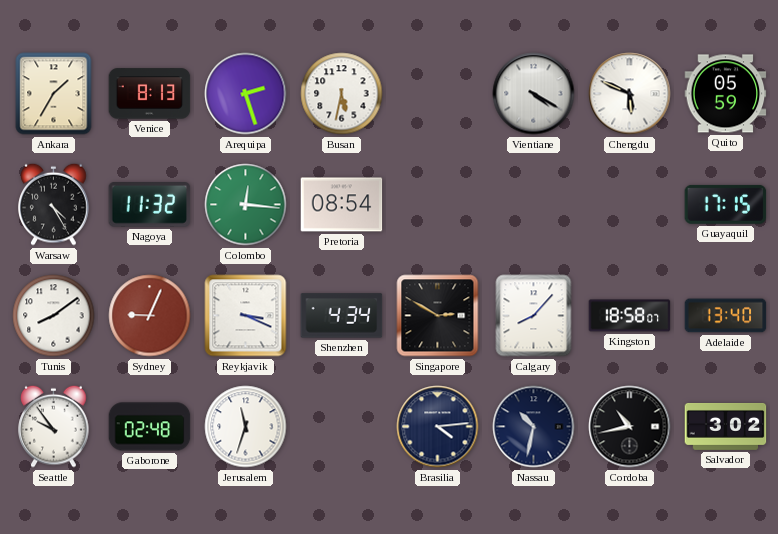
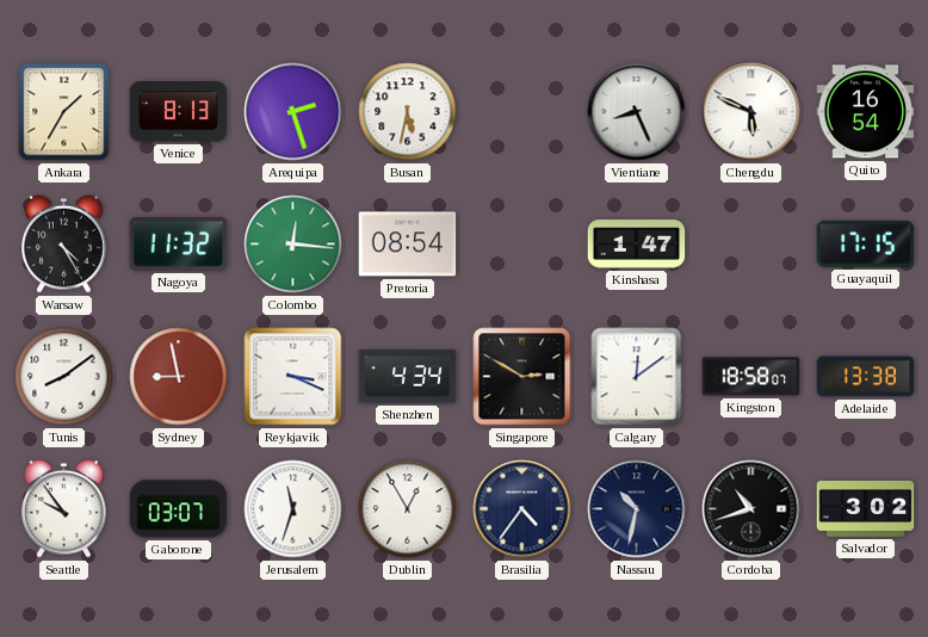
Vientiane: 4:20 -> 8:26 (637, 112)
Quito: 05:59 -> 16:54 (866, 112)
Kinshasa: none -> 1:47 (637, 245)
Sydney: 9:04 -> 8:58 (179, 377)
Calgary: 8:07 -> 12:09 (637, 377)
Adelaide: 13:40 -> 13:38 (866, 377)
Gaborone: 02:48 -> 03:07 (179, 509)
Dublin: none -> 12:55 (408, 509)
Brasilia: 4:14 -> 4:36 (522, 509)
Cordoba: 10:43 -> 10:42 (751, 509)
